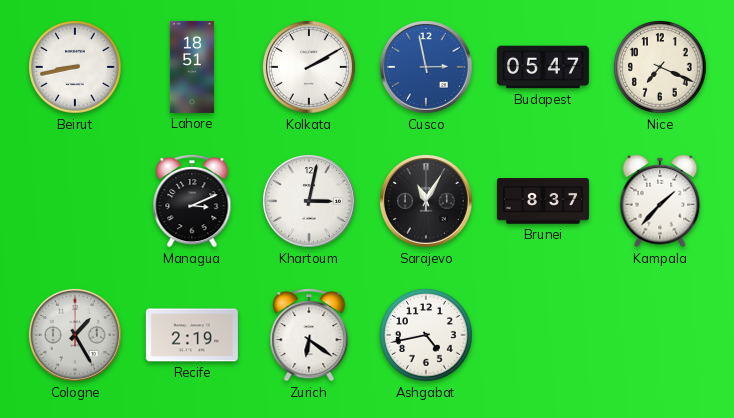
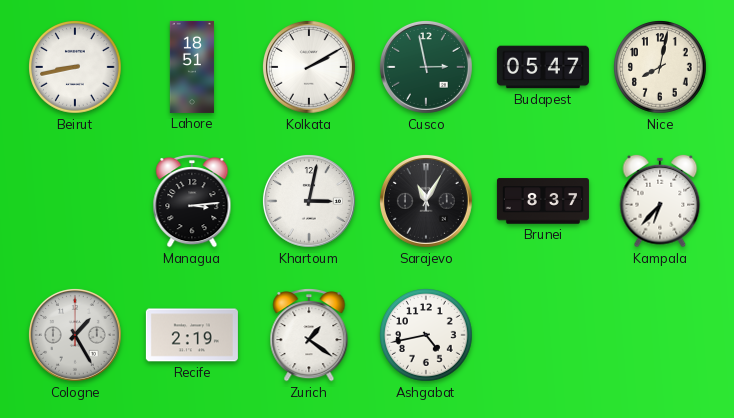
Cusco dial: blue -> green (426, 67)
Nice: 7:19 -> 8:02 (660, 67)
Managua: 3:11 -> 3:14 (192, 202)
Kampala: 1:37 -> 6:37 (660, 201)
Zurich: 6:21 -> 1:21 (309, 336)
